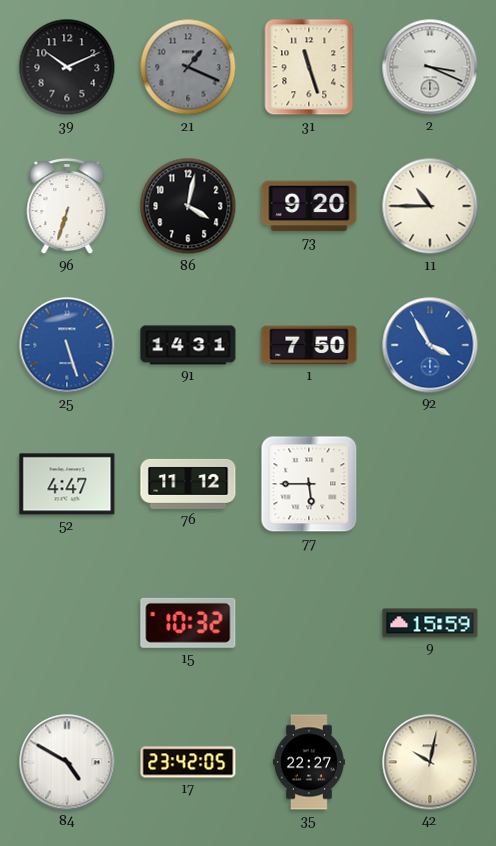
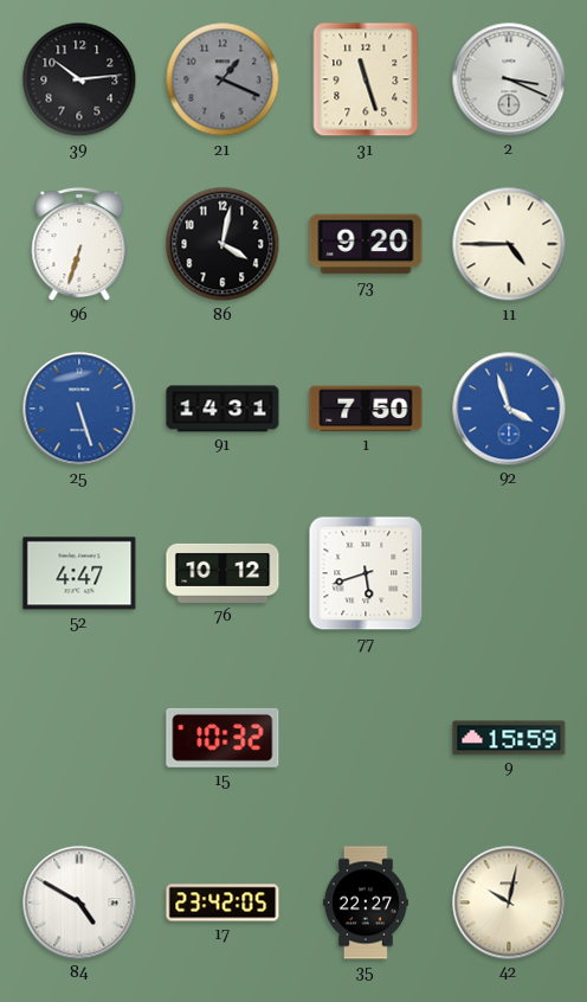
39: 10:11 -> 10:14 (79, 79)
11: 10:45 -> 4:45 (509, 244)
92: 3:55 -> 3:57 (509, 409)
76: 11:12 -> 10:12 (222, 573)
77: 5:45 -> 5:42 (366, 573)
